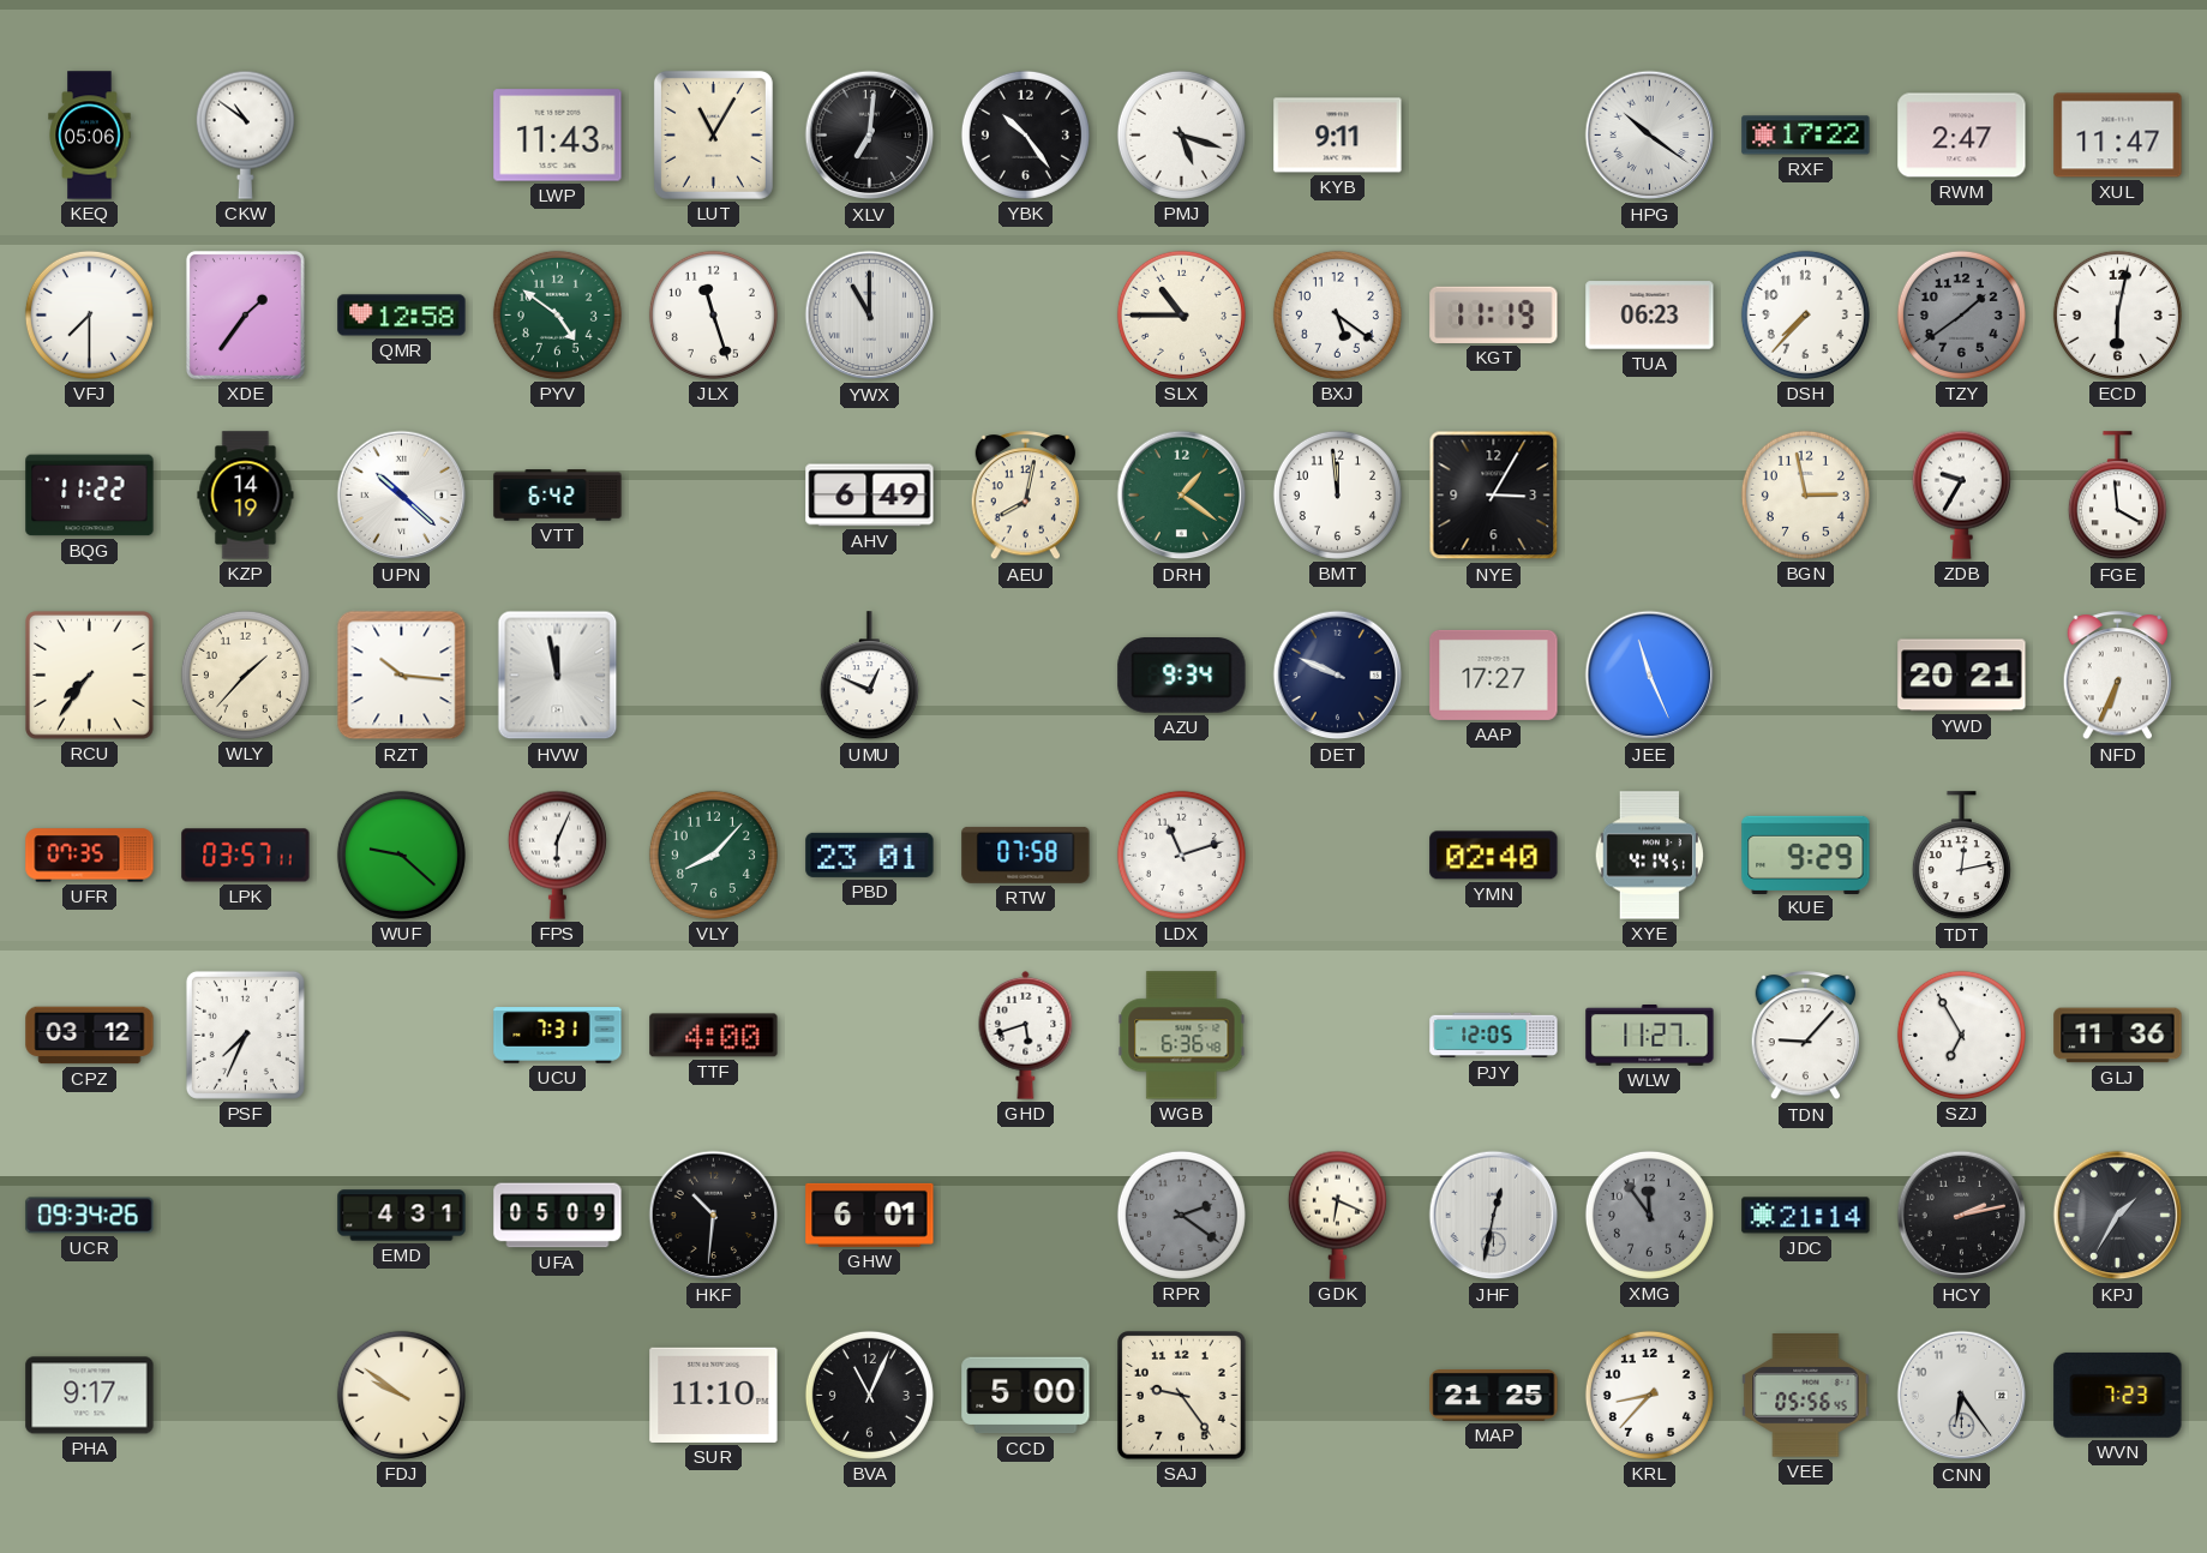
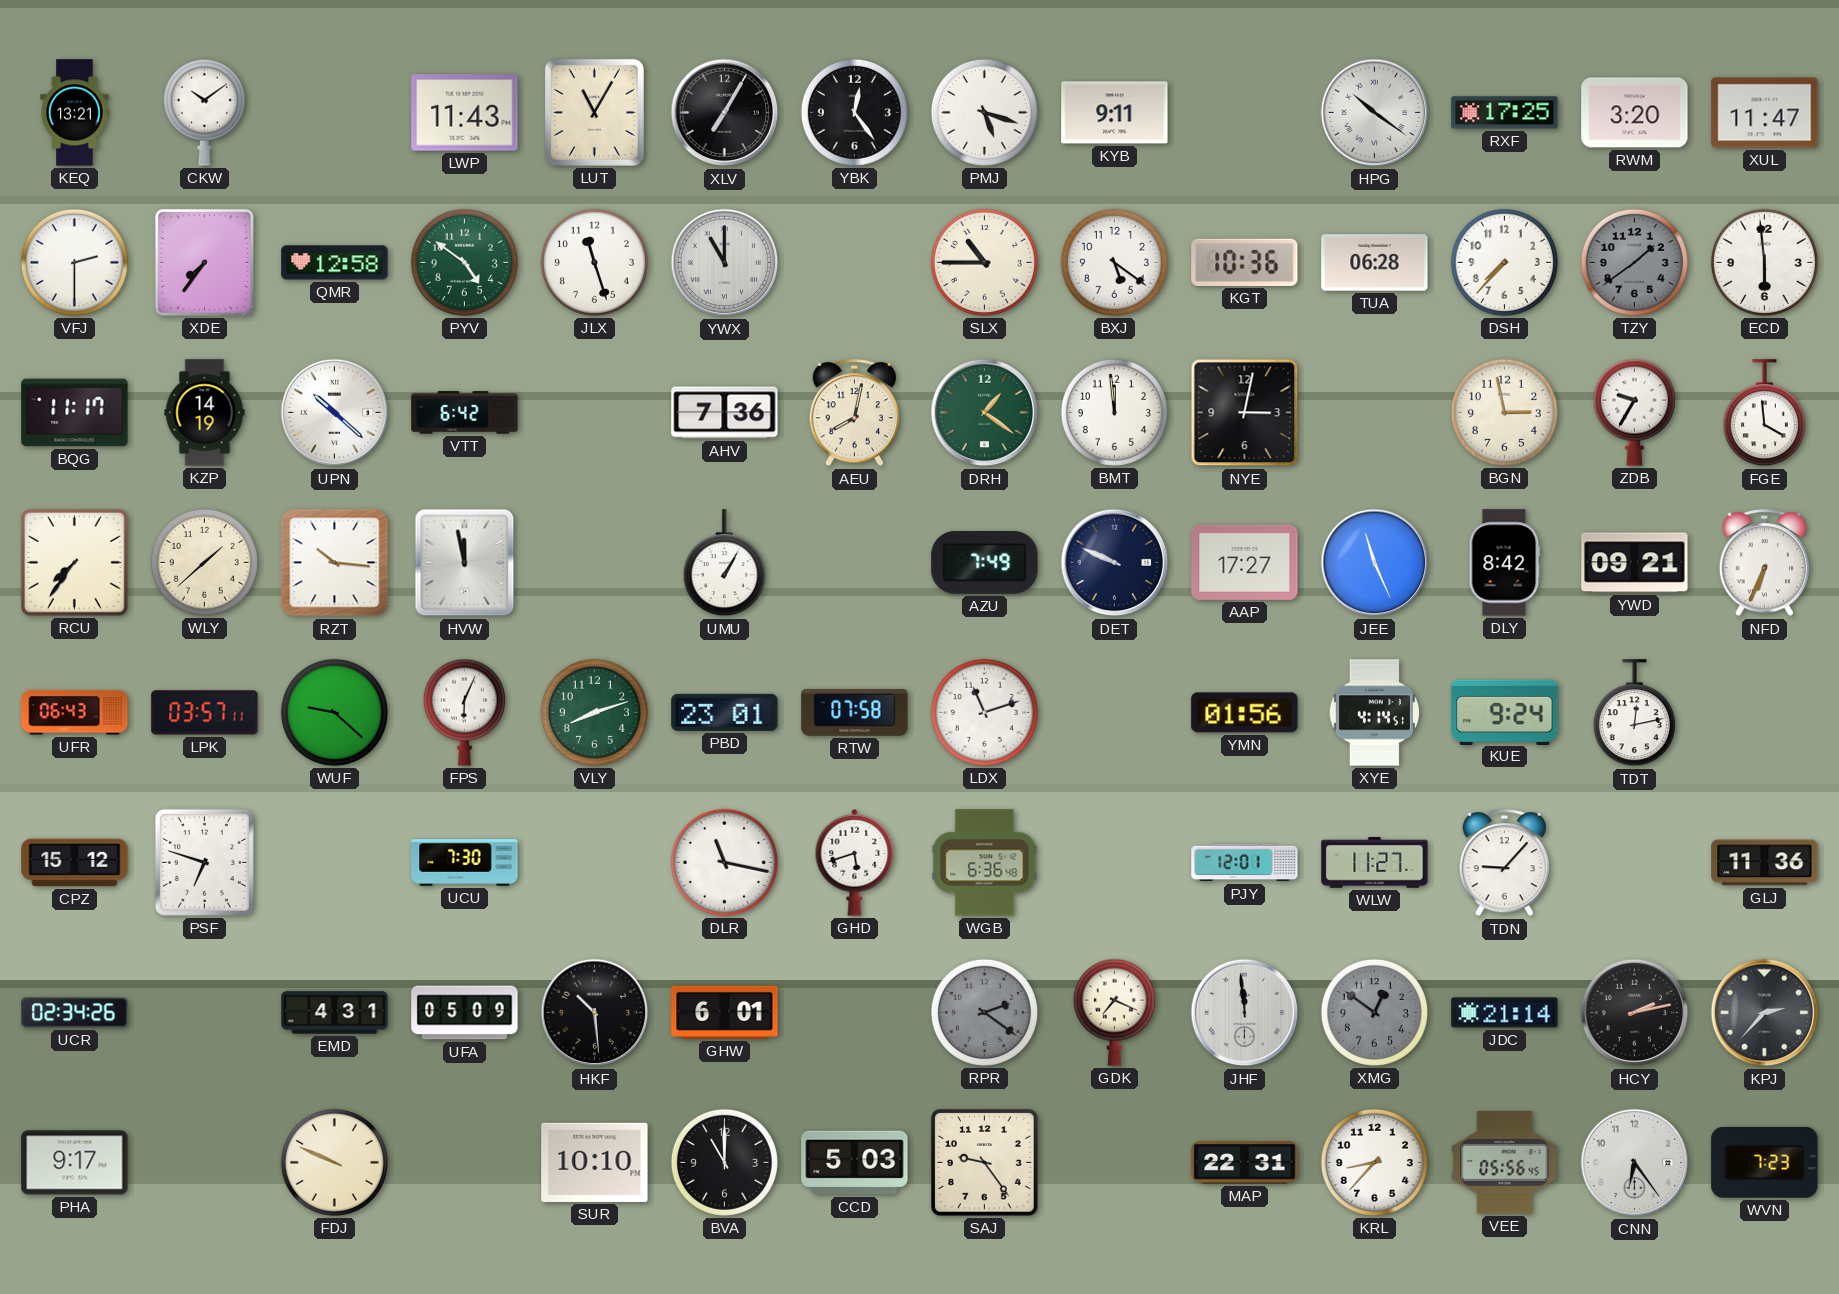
KEQ: 05:06 -> 13:21 (75, 113)
CKW: 10:51 -> 10:09 (204, 112)
XLV: 7:01 -> 7:05 (725, 113)
YBK: 10:24 -> 12:24 (854, 112)
RXF: 17:22 -> 17:25 (1505, 113)
RWM: 2:47 -> 3:20 (1635, 113)
VFJ: 7:30 -> 2:30 (74, 262)
XDE: 1:36 -> 7:36 (204, 262)
KGT: 11:19 -> 10:36 (1245, 262)
TUA: 06:23 -> 06:28 (1375, 263)
ECD: 6:02 -> 5:59 (1764, 262)
BQG: 11:22 -> 11:17 (75, 413)
AHV: 6:49 -> 7:36 (725, 413)
NYE: 3:05 -> 3:02 (1245, 413)
WLY: 1:37 -> 1:38 (204, 562)
UMU: 12:49 -> 1:05 (724, 563)
AZU: 9:34 -> 7:49 (985, 563)
DLY: none -> 8:42 (1505, 563)
YWD: 20:21 -> 09:21 (1635, 563)
UFR: 07:35 -> 06:43 (75, 713)
VLY: 8:07 -> 8:12 (594, 712)
YMN: 02:40 -> 01:56 (1245, 713)
KUE: 9:29 -> 9:24 (1505, 712)
CPZ: 03:12 -> 15:12 (75, 863)
PSF: 7:34 -> 6:48 (204, 862)
UCU: 7:31 -> 7:30 (465, 863)
TTF: 4:00 -> none (714, 1036)
DLR: none -> 11:17 (724, 862)
PJY: 12:05 -> 12:01 (1245, 863)
SZJ: 6:55 -> none (1961, 1035)
UCR: 09:34 -> 02:34 (75, 1013)
HKF: 10:31 -> 10:29 (595, 1013)
GDK: 6:19 -> 7:19 (1114, 1012)
JHF: 12:32 -> 11:59 (1245, 1013)
XMG: 11:54 -> 12:51 (1374, 1012)
KPJ: 1:35 -> 2:37 (1765, 1013)
FDJ: 9:51 -> 9:49 (334, 1162)
SUR: 11:10 -> 10:10 (595, 1162)
BVA: 11:04 -> 11:00 (724, 1162)
CCD: 5:00 -> 5:03 (855, 1163)
MAP: 21:25 -> 22:31 (1245, 1163)
